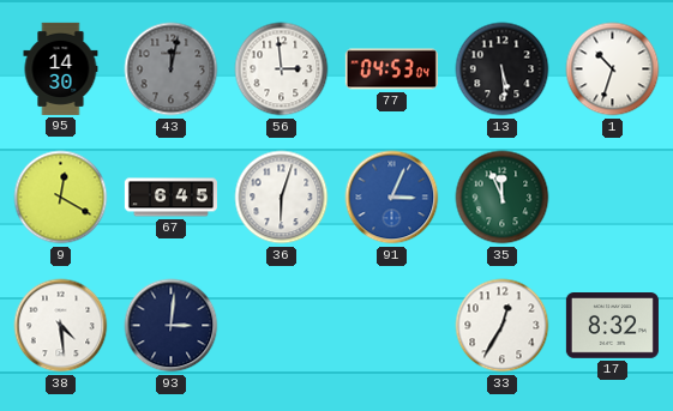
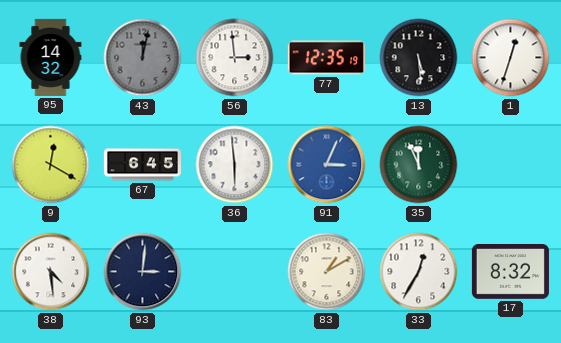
95: 14:30 -> 14:32 (51, 57)
77: 04:53 -> 12:35 (326, 58)
1: 10:33 -> 12:33 (511, 58)
36: 6:03 -> 5:59 (235, 165)
83: none -> 1:10 (327, 272)
